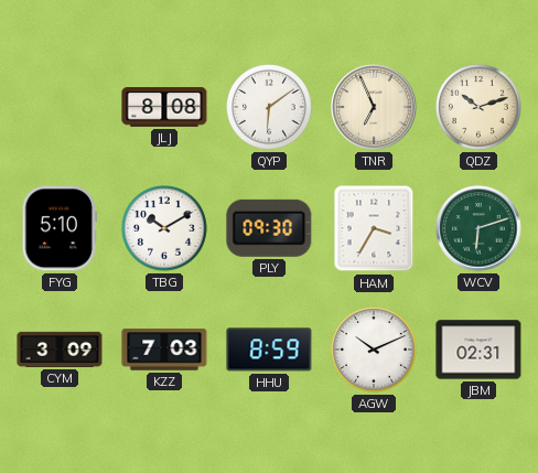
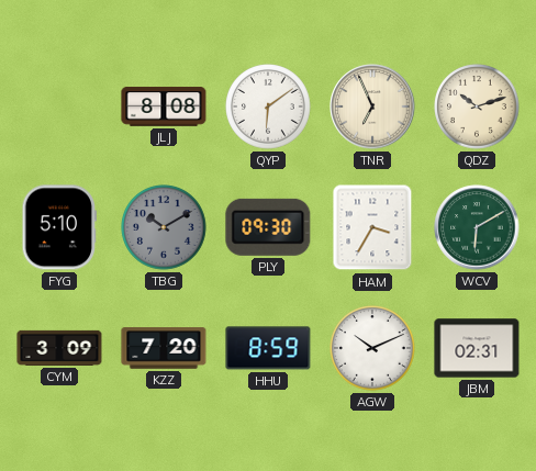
TBG dial: white -> grey (164, 227)
WCV: 6:12 -> 6:10 (477, 227)
KZZ: 7:03 -> 7:20 (164, 348)
